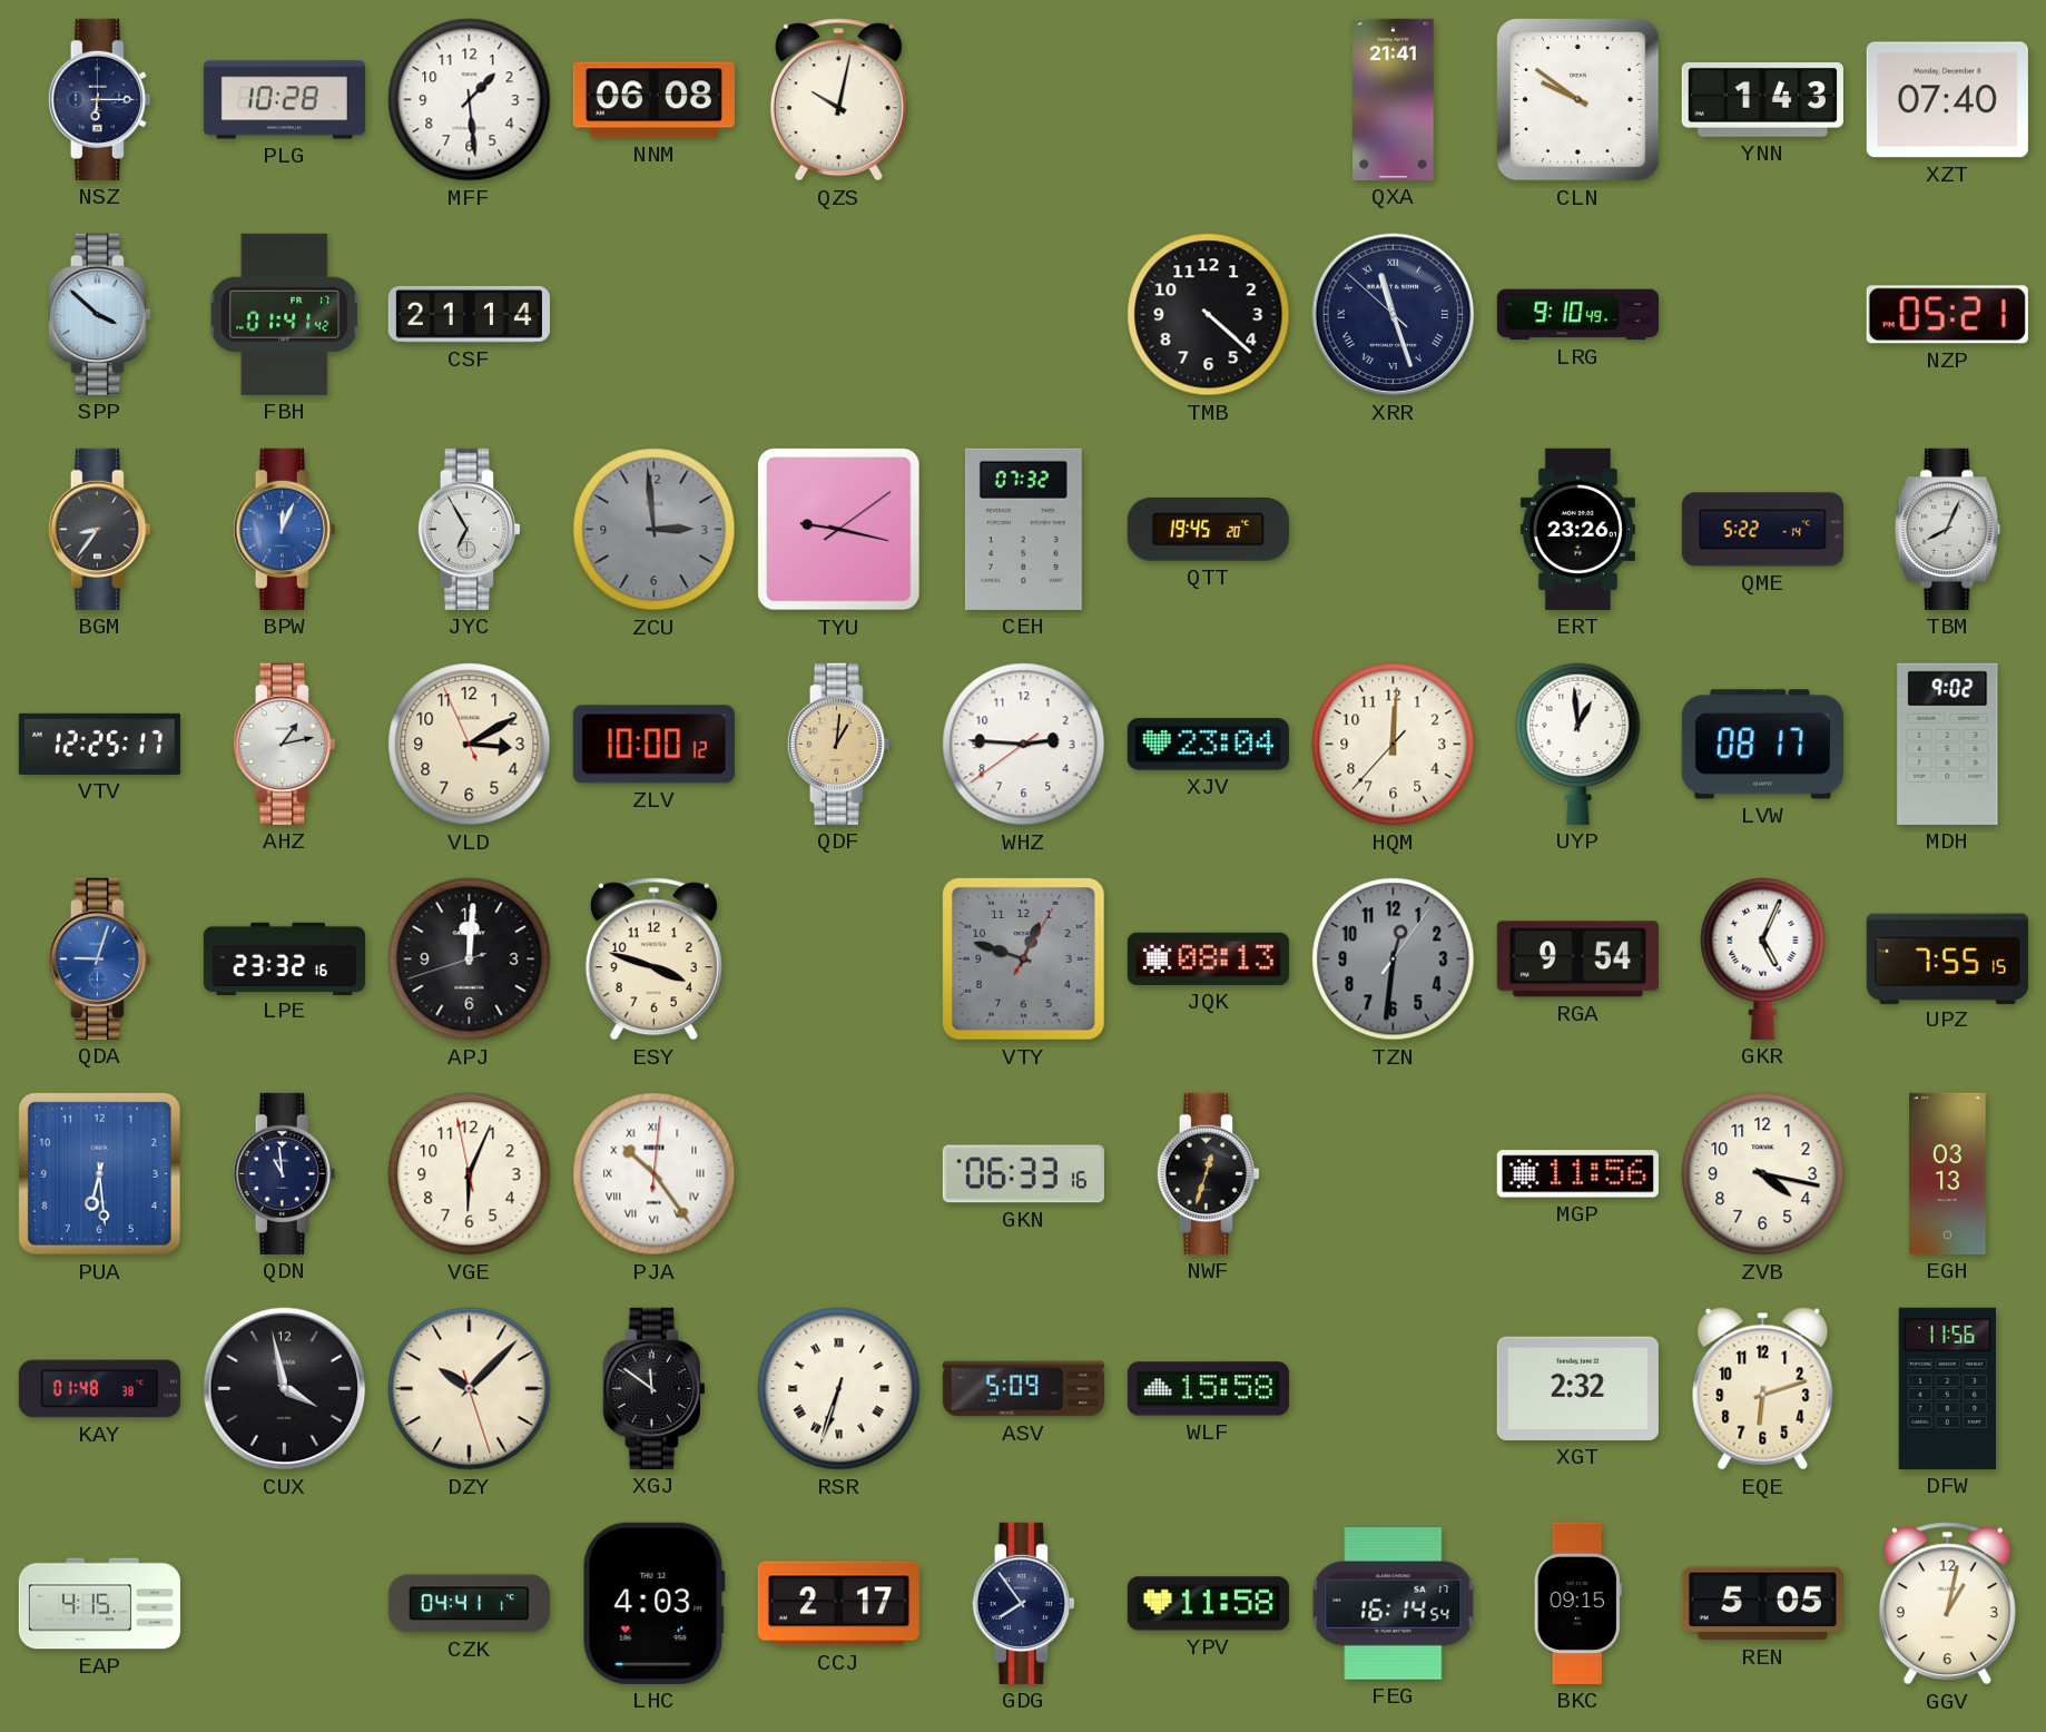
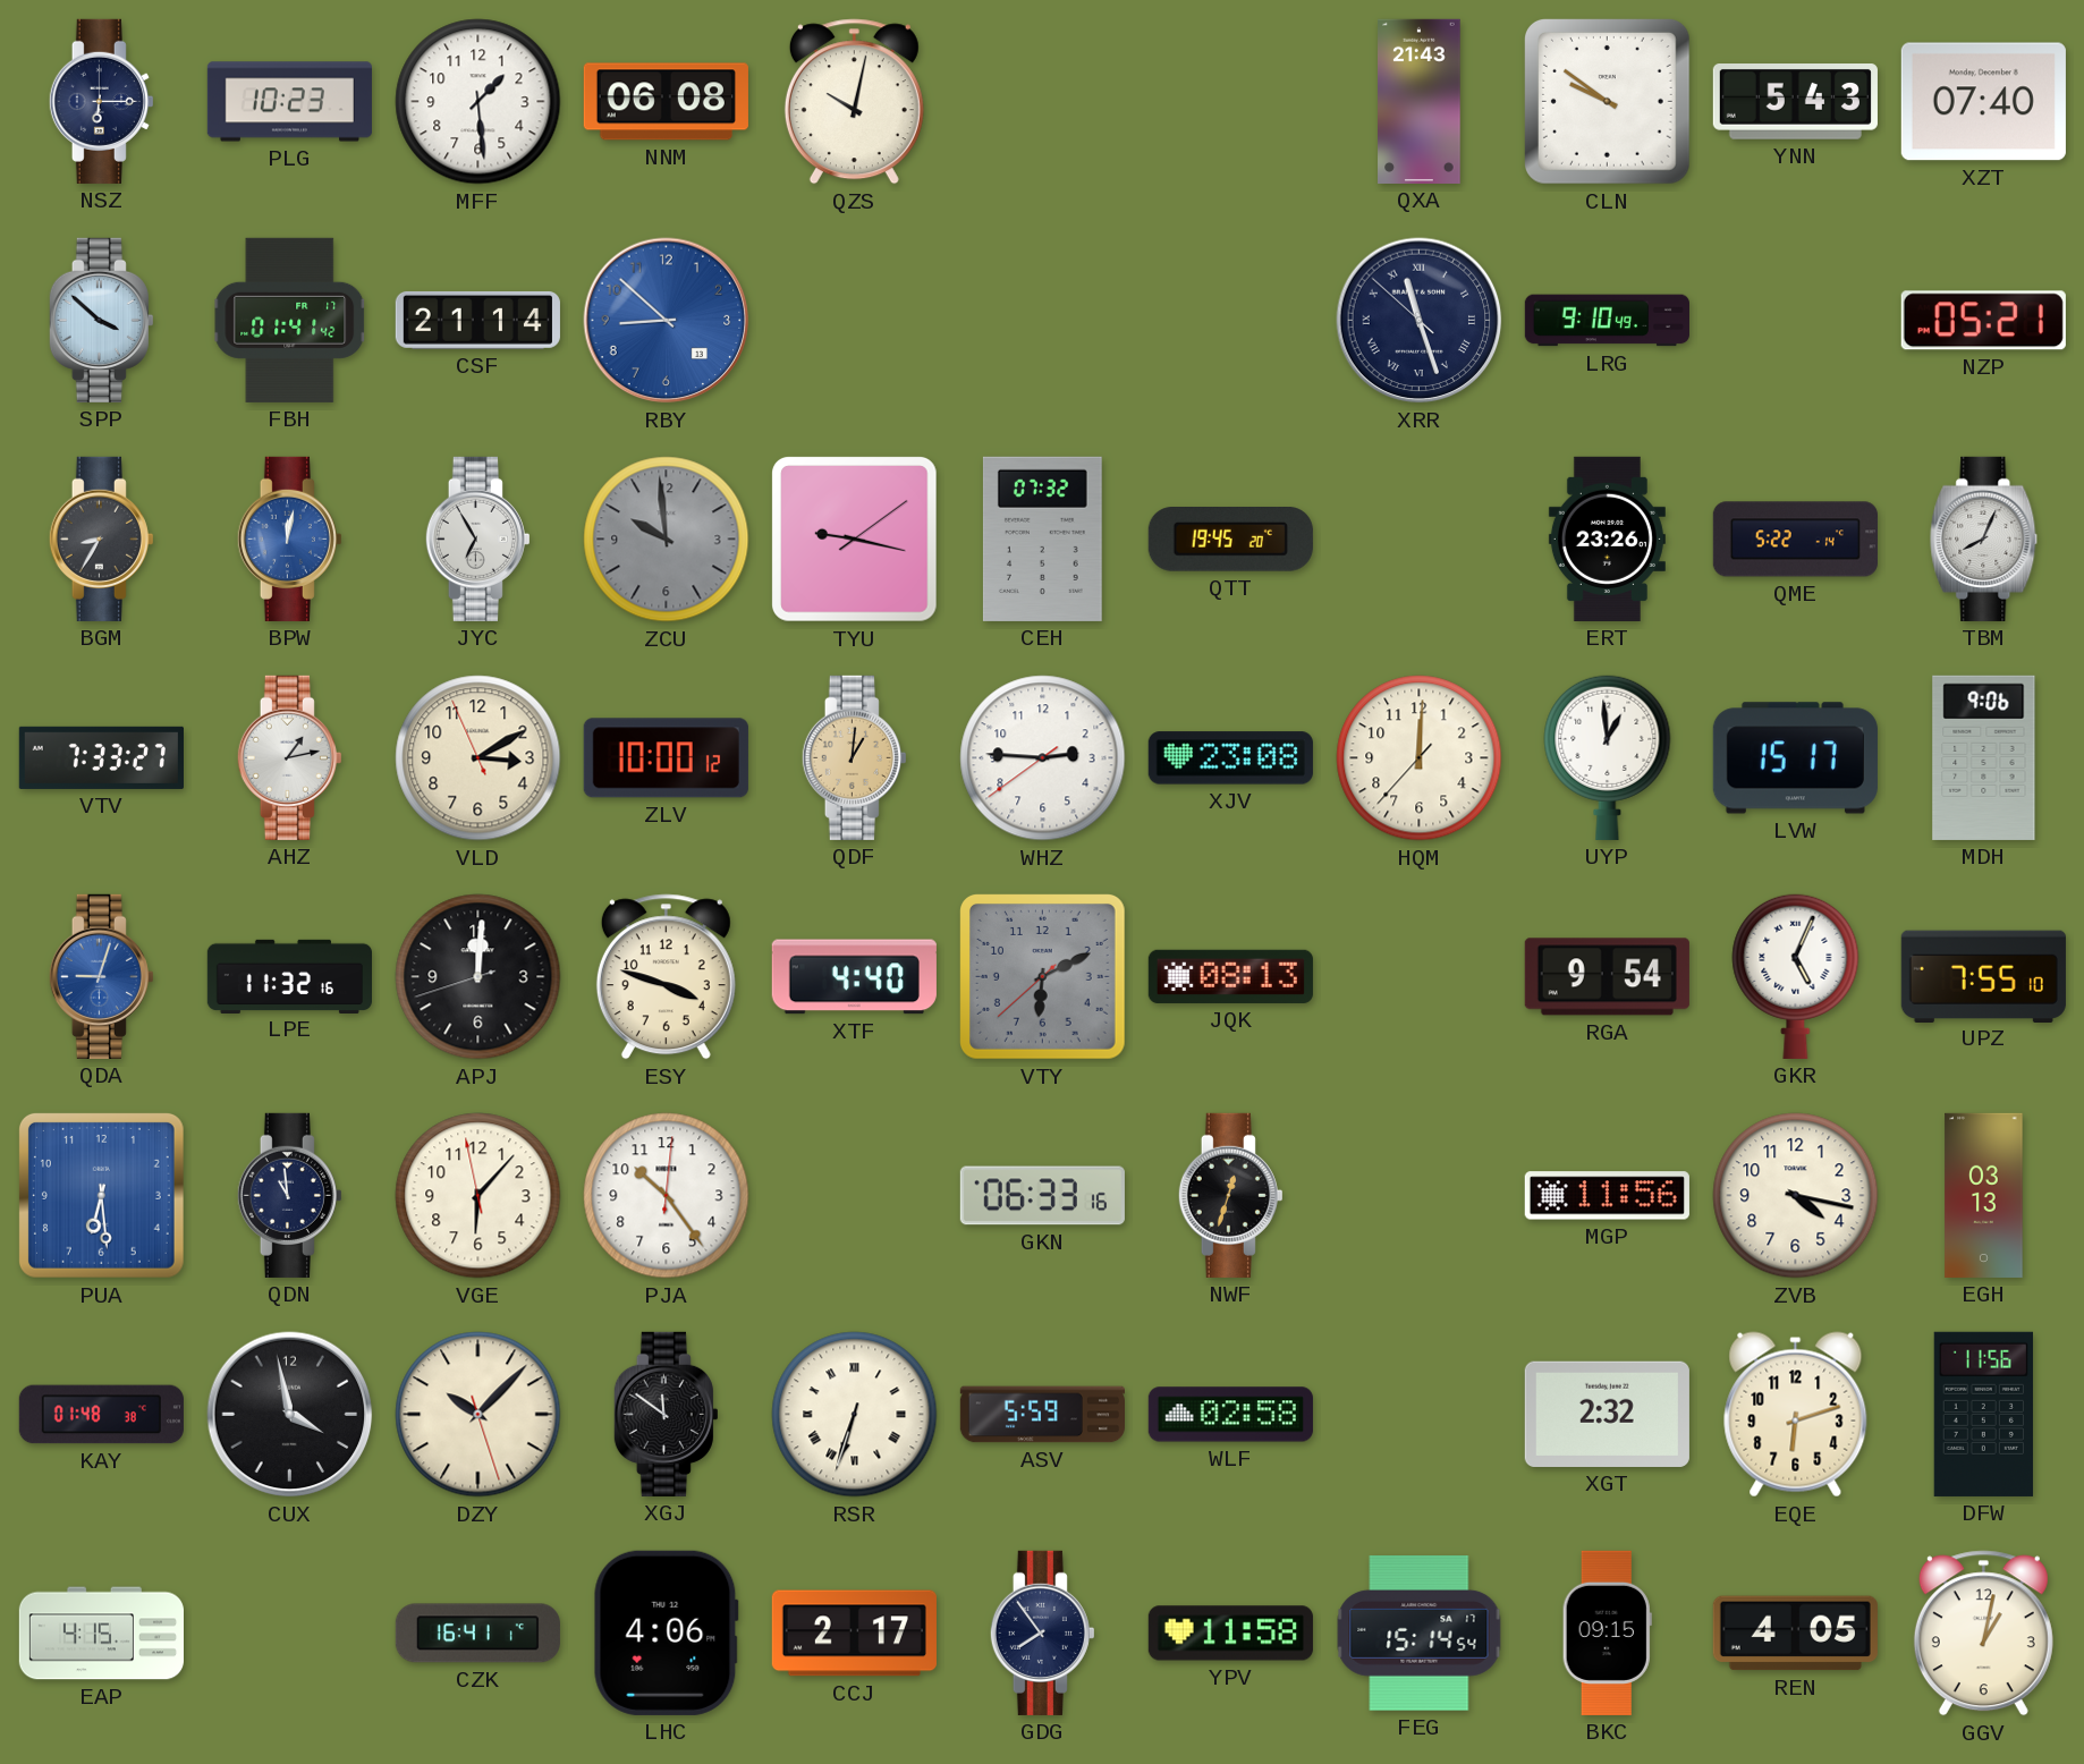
PLG: 10:28 -> 10:23 (289, 102)
QXA: 21:41 -> 21:43 (1420, 101)
YNN: 1:43 -> 5:43 (1795, 102)
RBY: none -> 8:52 (667, 321)
TMB: 4:22 -> none (1209, 315)
BGM: 8:36 -> 8:35 (101, 538)
BPW: 12:04 -> 12:02 (289, 538)
ZCU: 2:59 -> 9:59 (667, 540)
VTV: 12:25 -> 7:33 (101, 757)
XJV: 23:04 -> 23:08 (1230, 758)
LVW: 08:17 -> 15:17 (1795, 758)
MDH: 9:02 -> 9:06 (1984, 757)
LPE: 23:32 -> 11:32 (289, 976)
XTF: none -> 4:40 (854, 977)
VTY: 12:48 -> 6:10 (1042, 976)
TZN: 12:31 -> none (1394, 960)
UPZ: 7:55:15 -> 7:55:10 (1983, 976)
VGE: 6:03 -> 6:06 (478, 1196)
PJA numerals: Roman -> Arabic (667, 1196)
ASV: 5:09 -> 5:59 (1042, 1415)
WLF: 15:58 -> 02:58 (1230, 1415)
CZK: 04:41 -> 16:41 (477, 1634)
LHC: 4:03 -> 4:06 (666, 1632)
FEG: 16:14 -> 15:14 (1420, 1634)
REN: 5:05 -> 4:05 (1795, 1634)
